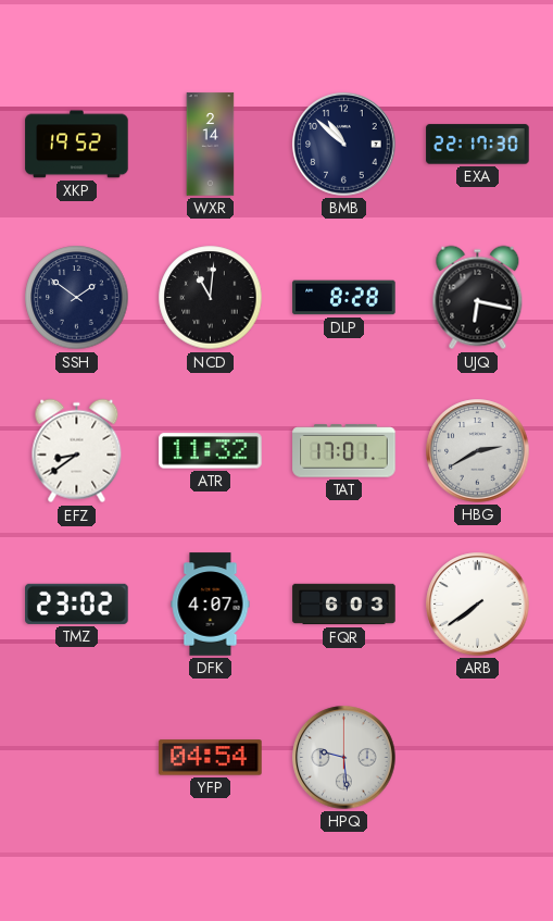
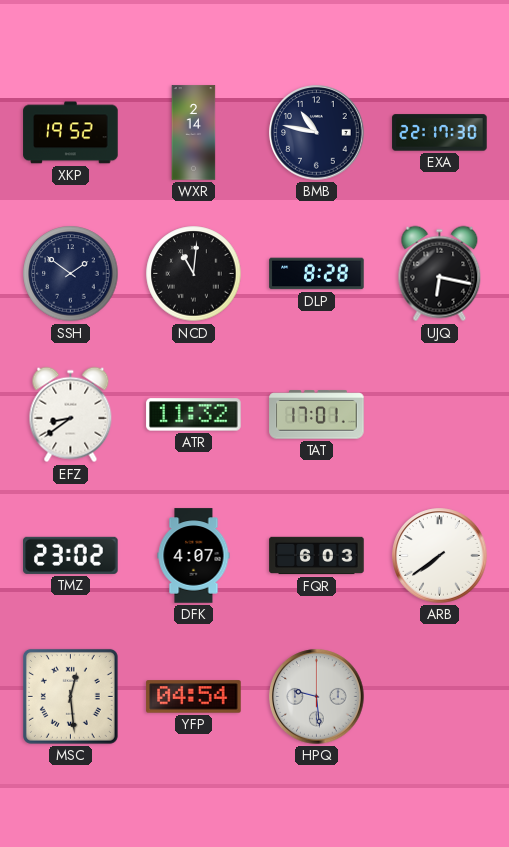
BMB: 10:52 -> 10:47 (317, 133)
HBG: 2:40 -> none (478, 451)
MSC: none -> 12:29 (70, 696)
